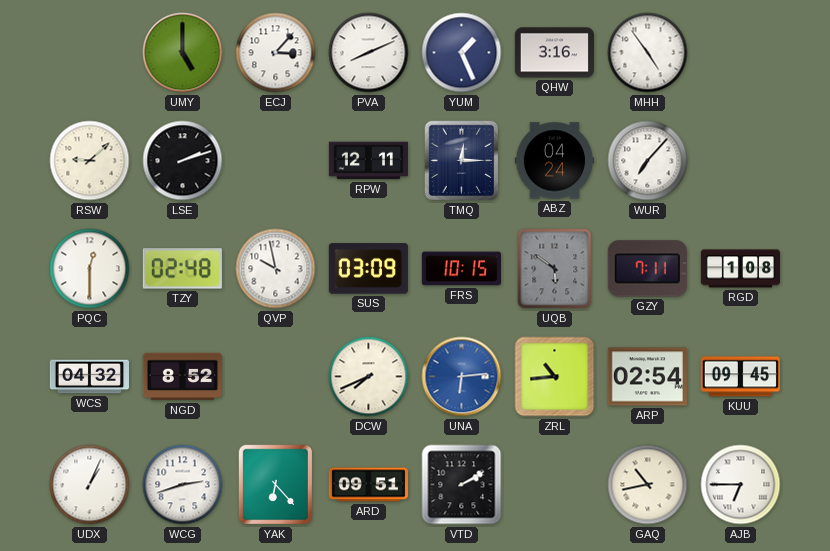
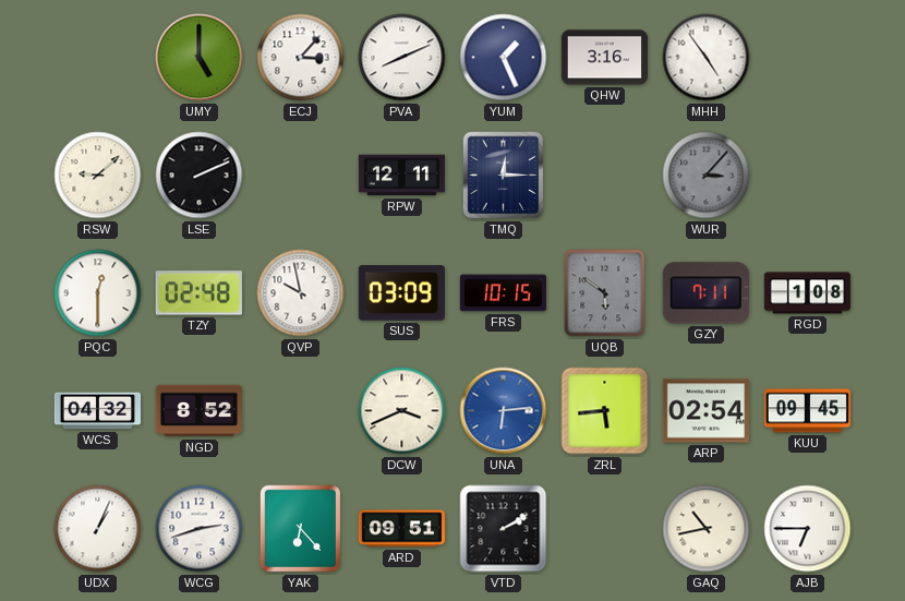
LSE: 2:12 -> 2:11 (200, 176)
ABZ: 04:24 -> none (554, 161)
WUR: 7:07 -> 3:07 (707, 176)
WUR dial: white -> grey (707, 176)
DCW: 7:41 -> 3:41 (402, 411)
ZRL: 10:44 -> 5:44 (605, 411)
